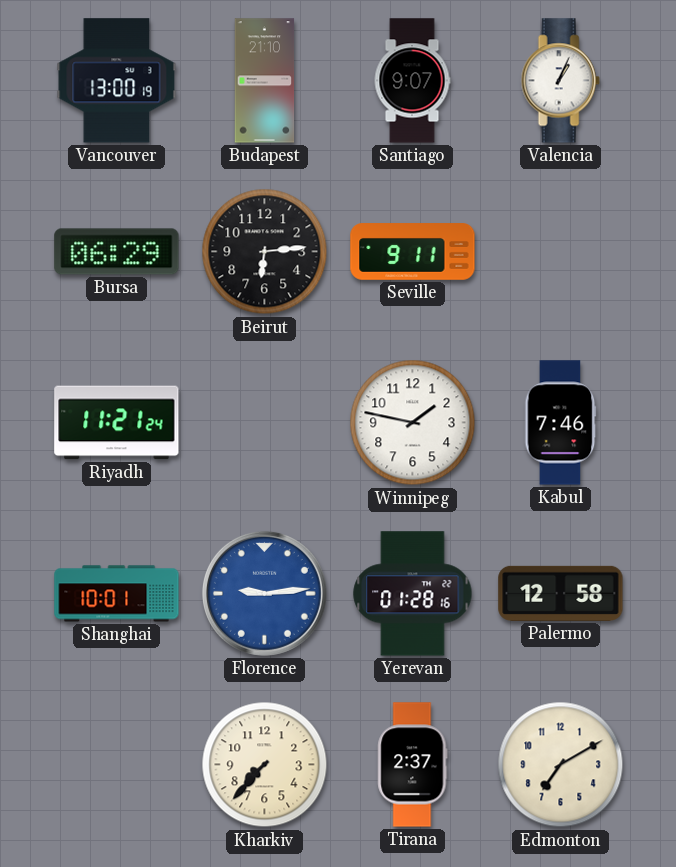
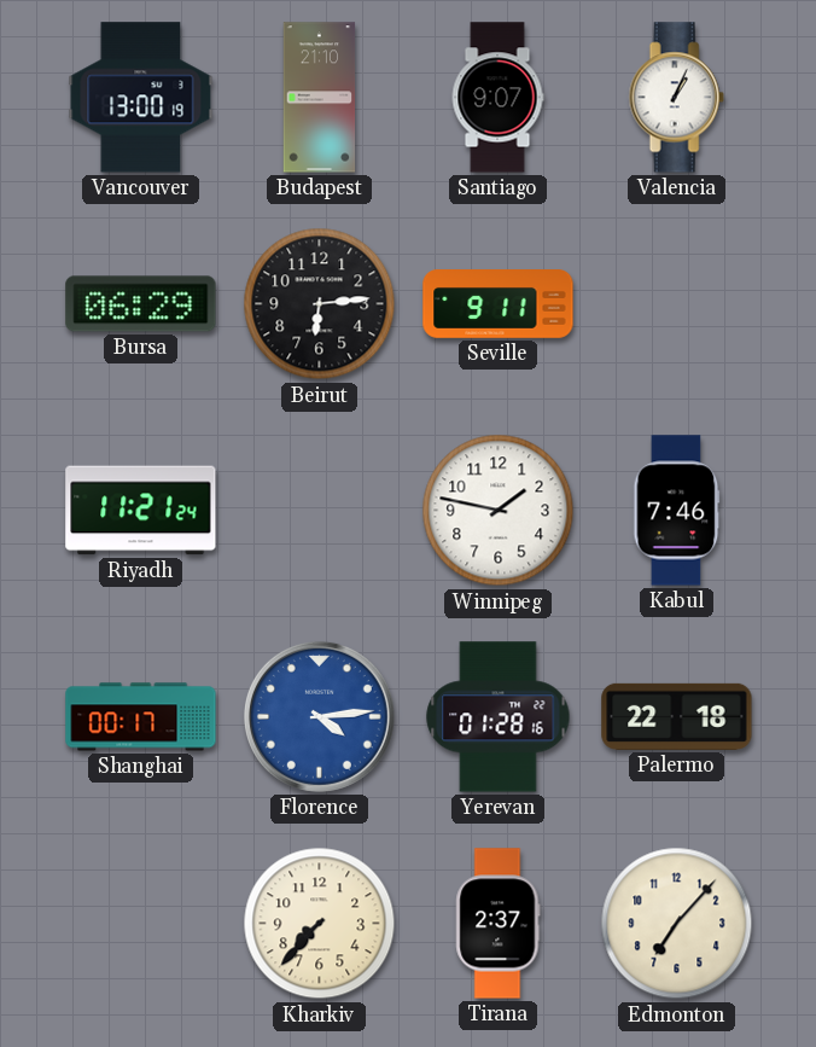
Shanghai: 10:01 -> 00:17 (141, 717)
Florence: 9:14 -> 4:14 (319, 716)
Palermo: 12:58 -> 22:18 (677, 716)
Edmonton: 7:10 -> 7:07 (677, 924)
